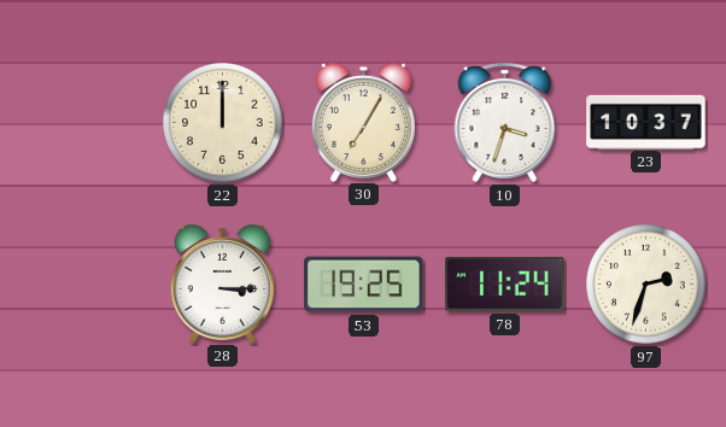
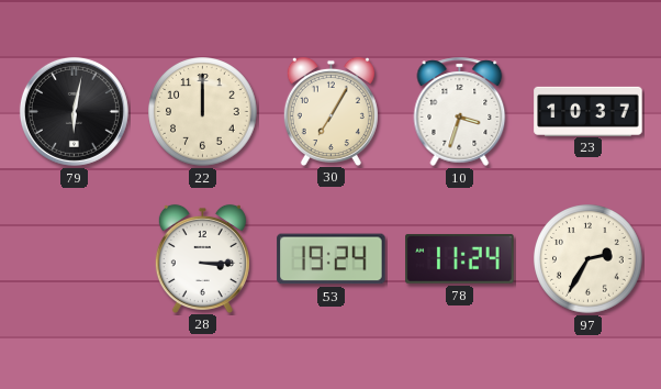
79: none -> 6:02 (74, 111)
53: 19:25 -> 19:24 (332, 259)
97: 2:33 -> 2:35 (589, 259)
